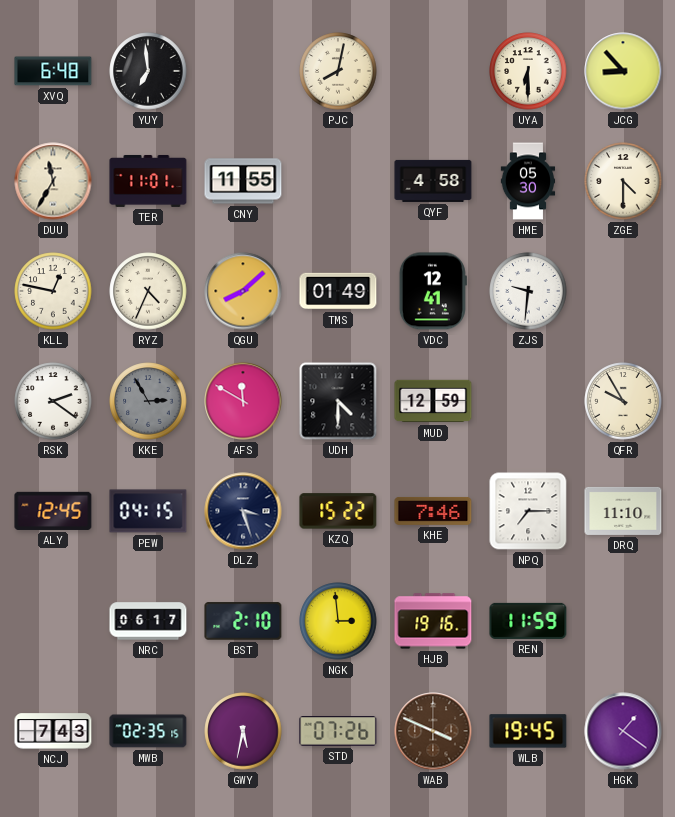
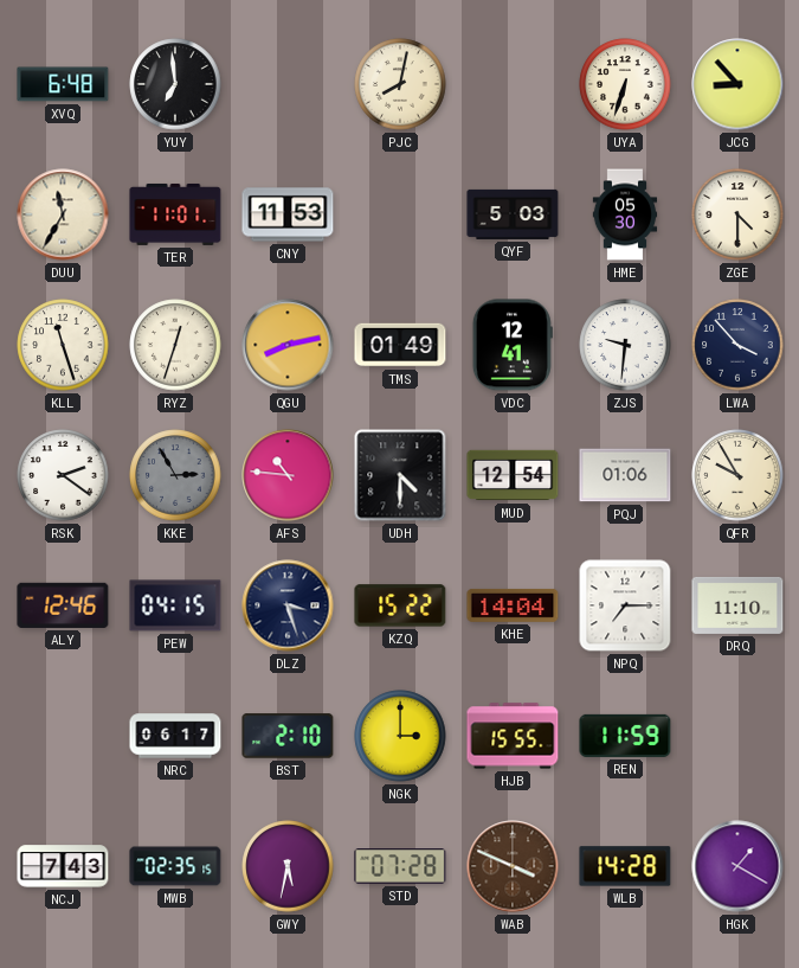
UYA: 6:30 -> 6:33 (625, 84)
CNY: 11:55 -> 11:53 (288, 214)
QYF: 4:58 -> 5:03 (513, 214)
KLL: 12:47 -> 11:27 (63, 345)
RYZ: 4:34 -> 12:33 (175, 345)
QGU: 8:08 -> 8:13 (288, 345)
LWA: none -> 3:53 (737, 345)
AFS: 11:50 -> 10:46 (288, 475)
MUD: 12:59 -> 12:54 (513, 475)
PQJ: none -> 01:06 (625, 475)
ALY: 12:45 -> 12:46 (63, 605)
KHE: 7:46 -> 14:04 (513, 605)
NGK: 2:59 -> 3:00 (400, 736)
HJB: 19:16 -> 15:55 (513, 736)
STD: 07:26 -> 07:28 (400, 866)
WLB: 19:45 -> 14:28 (625, 866)
HGK: 1:21 -> 1:20 (737, 866)
